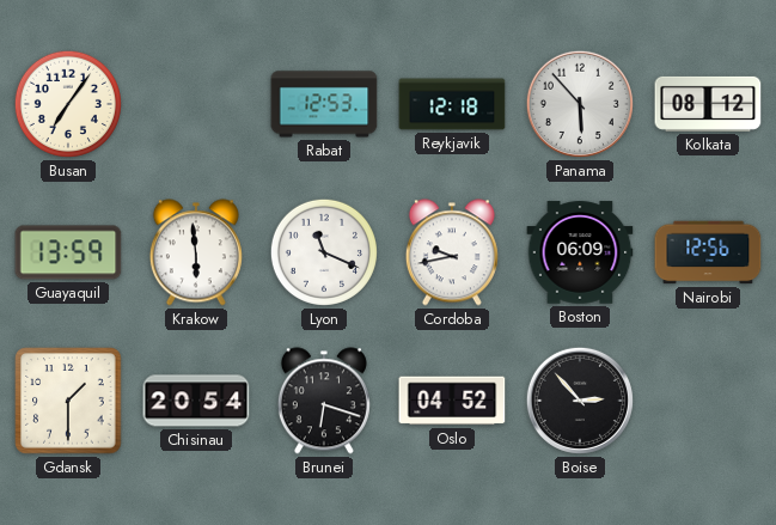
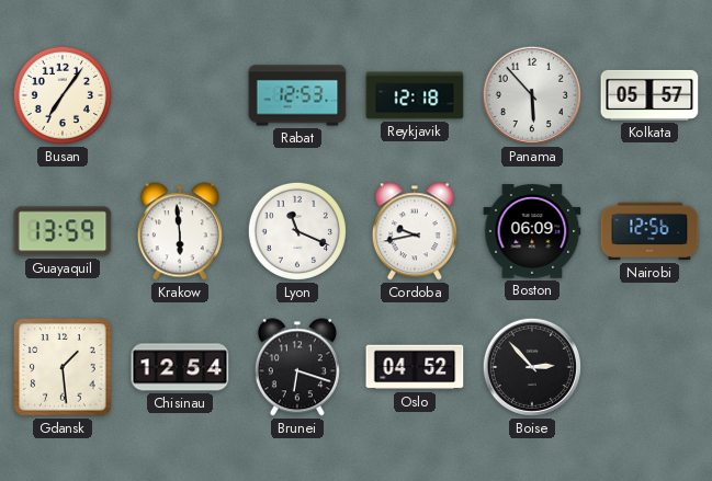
Kolkata: 08:12 -> 05:57 (649, 95)
Gdansk: 1:30 -> 1:29 (63, 367)
Chisinau: 20:54 -> 12:54 (180, 367)
